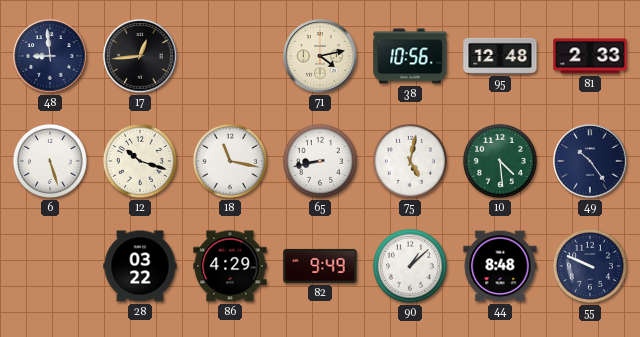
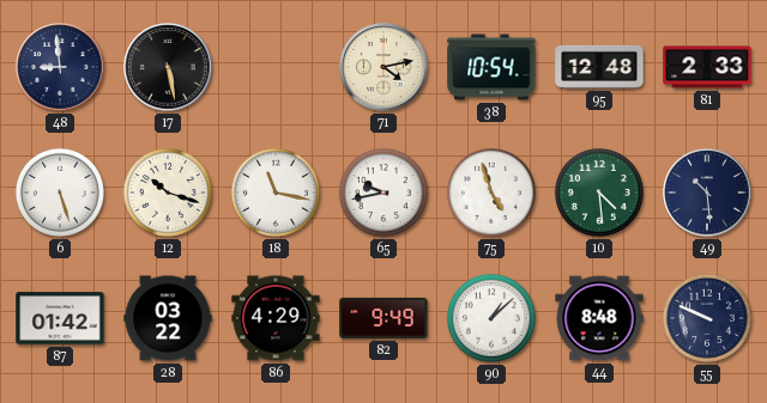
17: 12:44 -> 5:28 (168, 67)
38: 10:56 -> 10:54 (491, 67)
65: 8:43 -> 9:43 (383, 193)
75: 5:02 -> 4:57 (491, 193)
49: 10:24 -> 10:29 (707, 193)
87: none -> 01:42 (60, 318)
